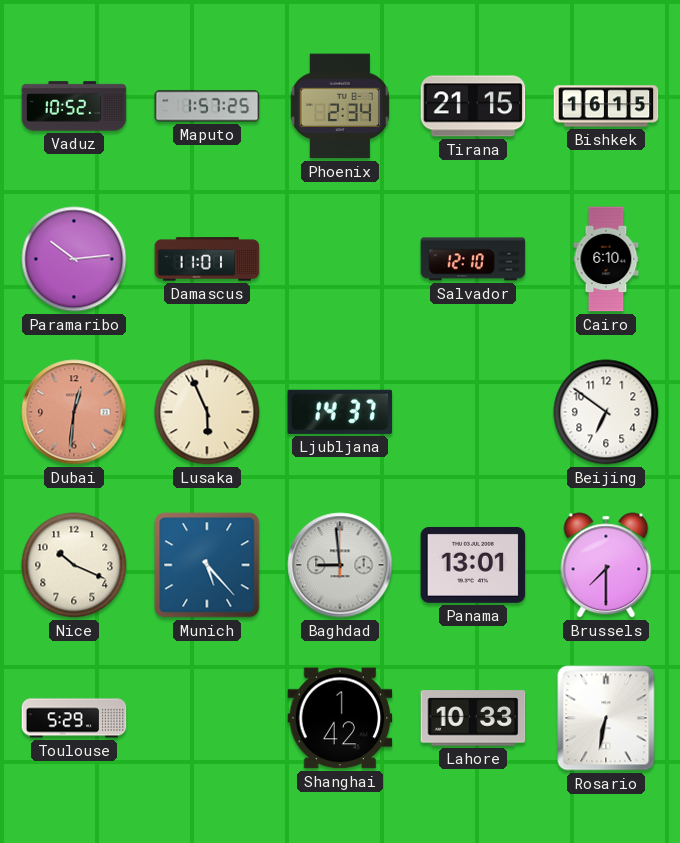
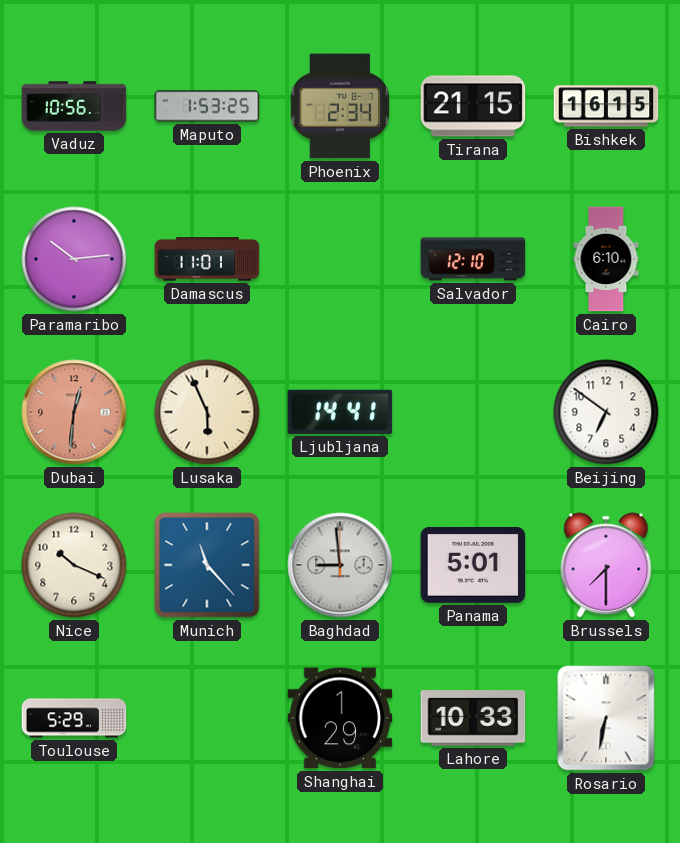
Vaduz: 10:52 -> 10:56 (74, 106)
Maputo: 1:57 -> 1:53 (207, 106)
Ljubljana: 14:37 -> 14:41 (340, 412)
Munich: 5:23 -> 11:23 (207, 565)
Panama: 13:01 -> 5:01 (473, 565)
Shanghai: 1:42 -> 1:29 (340, 718)
